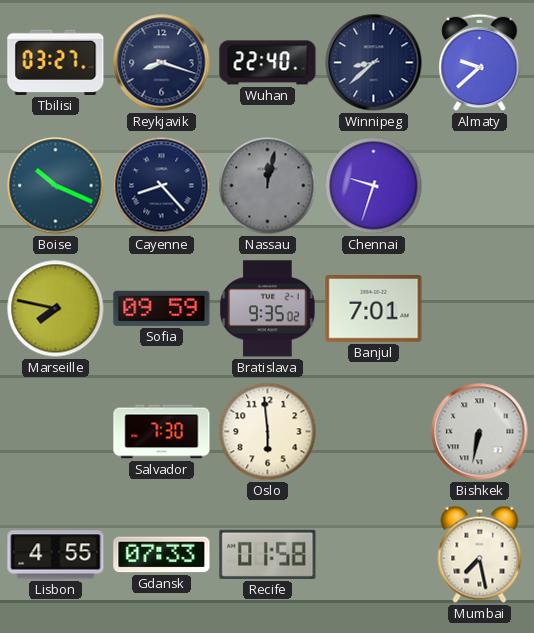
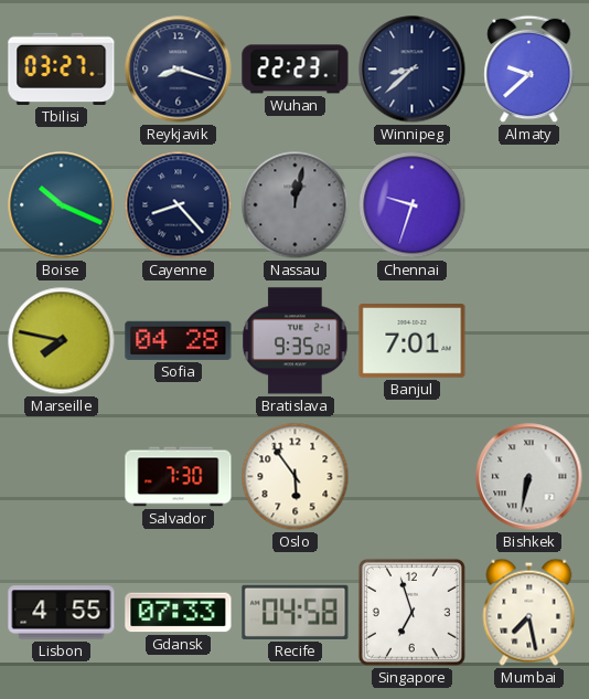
Wuhan: 22:40 -> 22:23 (296, 70)
Sofia: 09:59 -> 04:28 (179, 340)
Oslo: 5:59 -> 5:54 (296, 477)
Recife: 01:58 -> 04:58 (296, 612)
Singapore: none -> 6:57 (411, 612)
